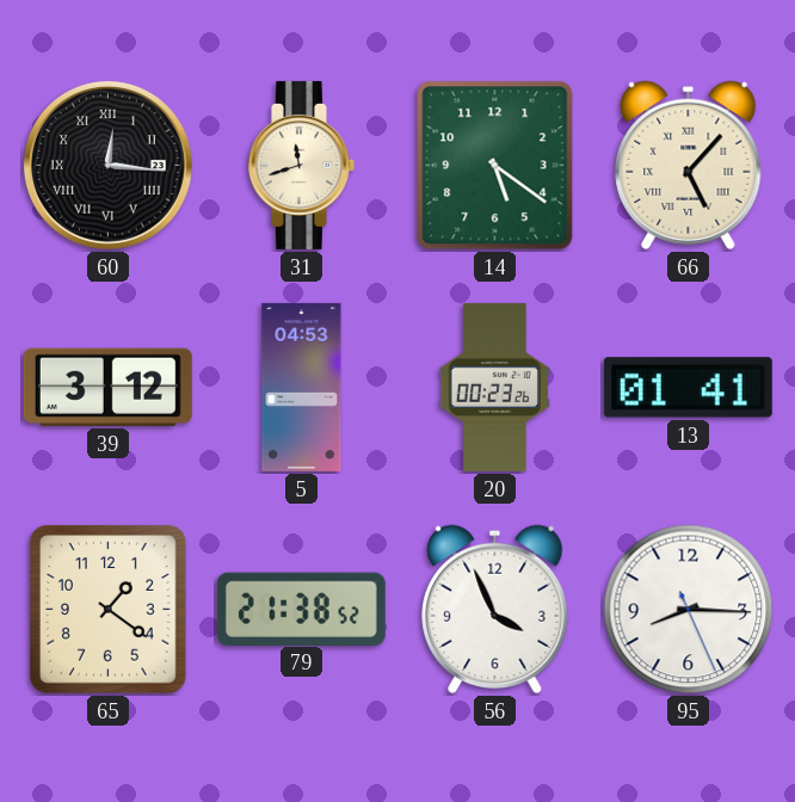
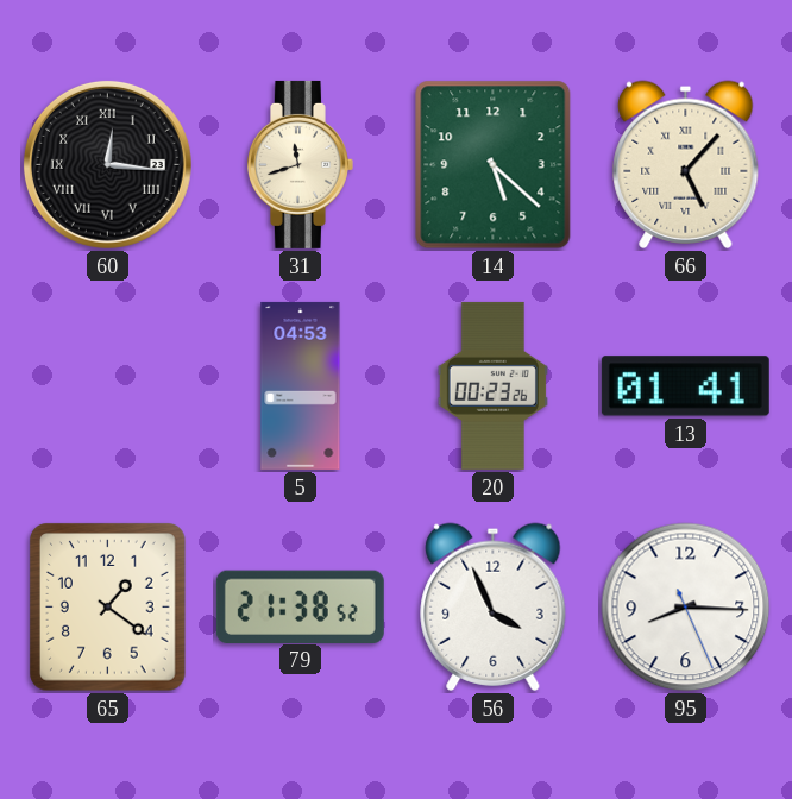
14: 5:21 -> 5:22 (494, 165)
39: 3:12 -> none (107, 387)
